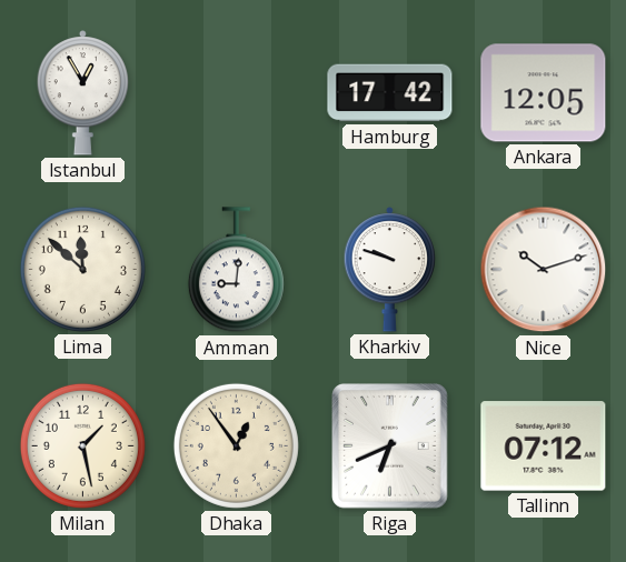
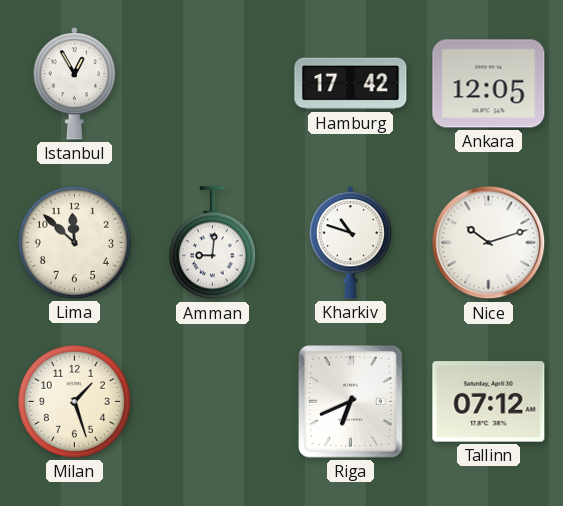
Kharkiv: 9:48 -> 10:48 (351, 243)
Milan: 1:28 -> 1:27 (74, 401)
Dhaka: 12:54 -> none (236, 445)
